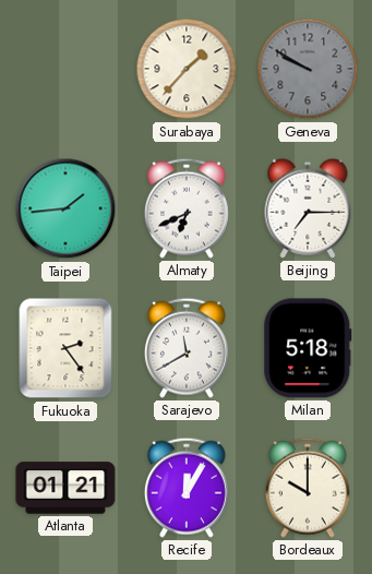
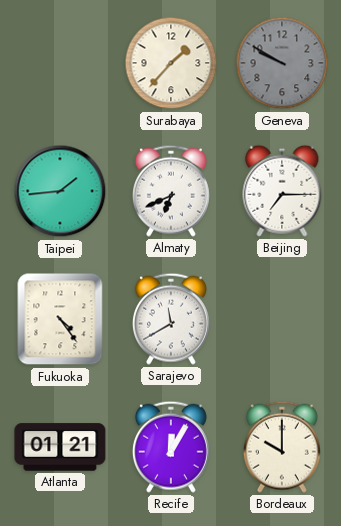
Fukuoka: 2:24 -> 4:24 (60, 319)
Milan: 5:18 -> none (308, 348)
